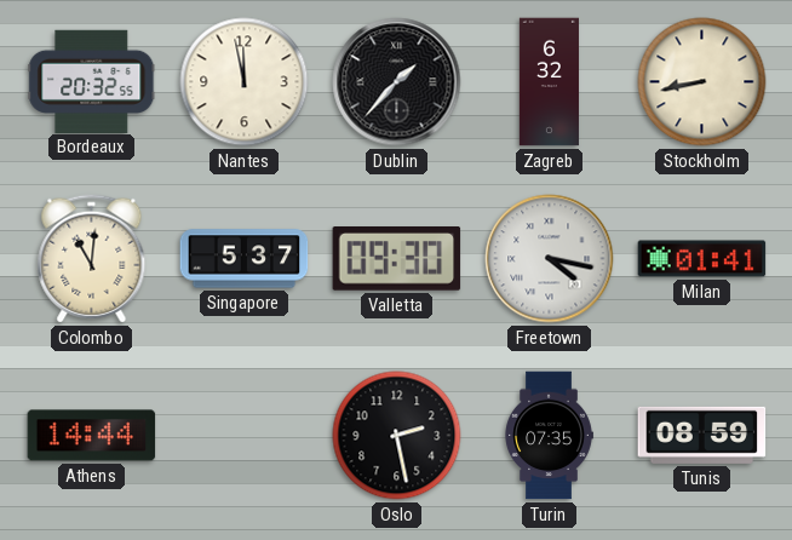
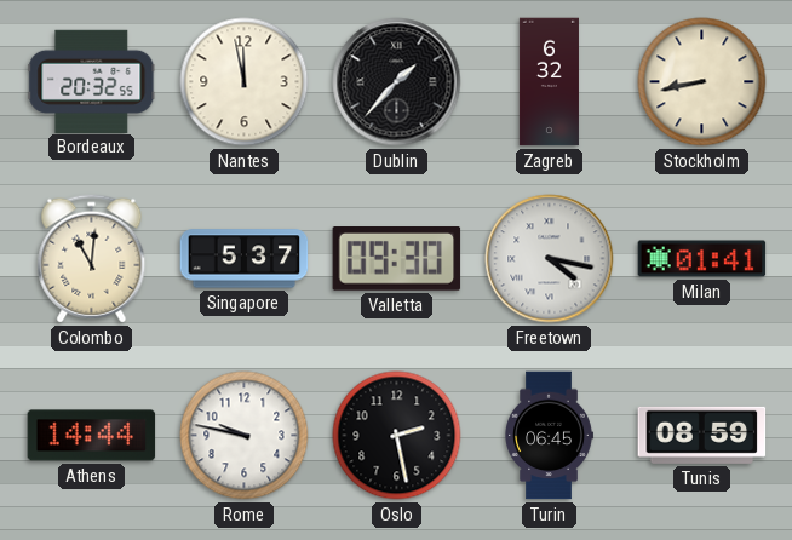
Rome: none -> 9:47 (245, 436)
Turin: 07:35 -> 06:45 (549, 436)
